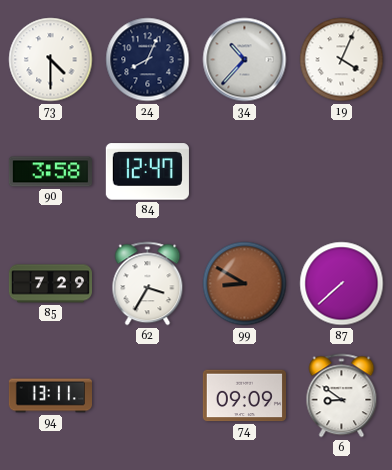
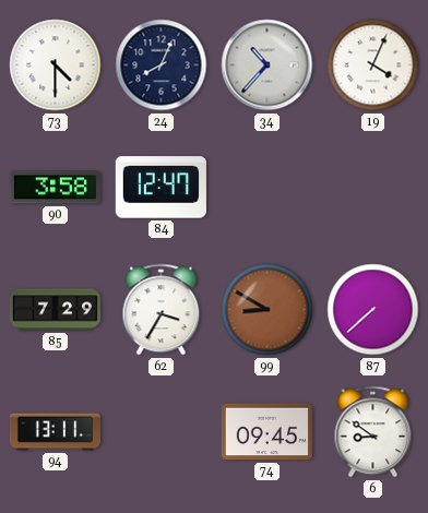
74: 09:09 -> 09:45 (266, 432)
